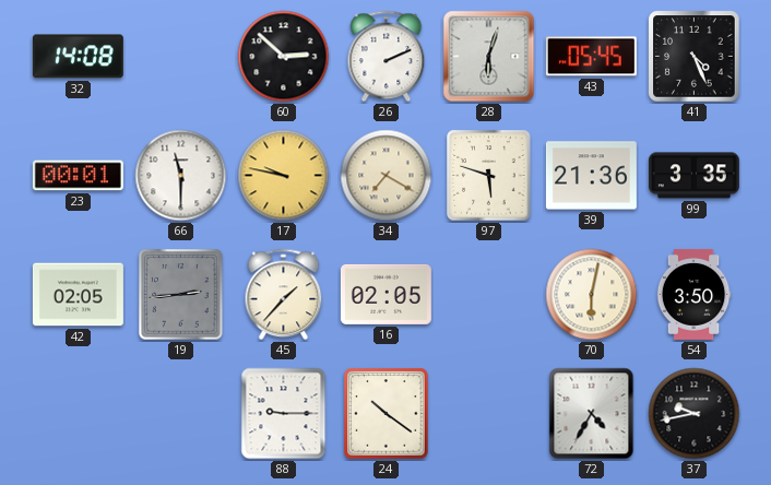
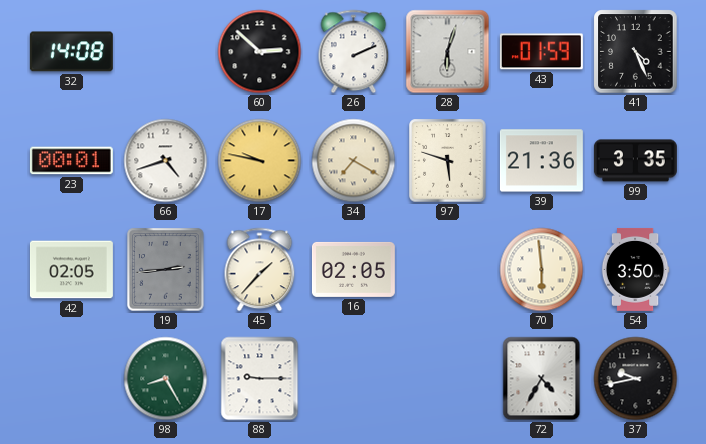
43: 05:45 -> 01:59 (541, 52)
66: 11:30 -> 4:42 (166, 161)
70: 6:02 -> 5:59 (542, 270)
98: none -> 8:25 (166, 379)
24: 10:21 -> none (387, 414)
